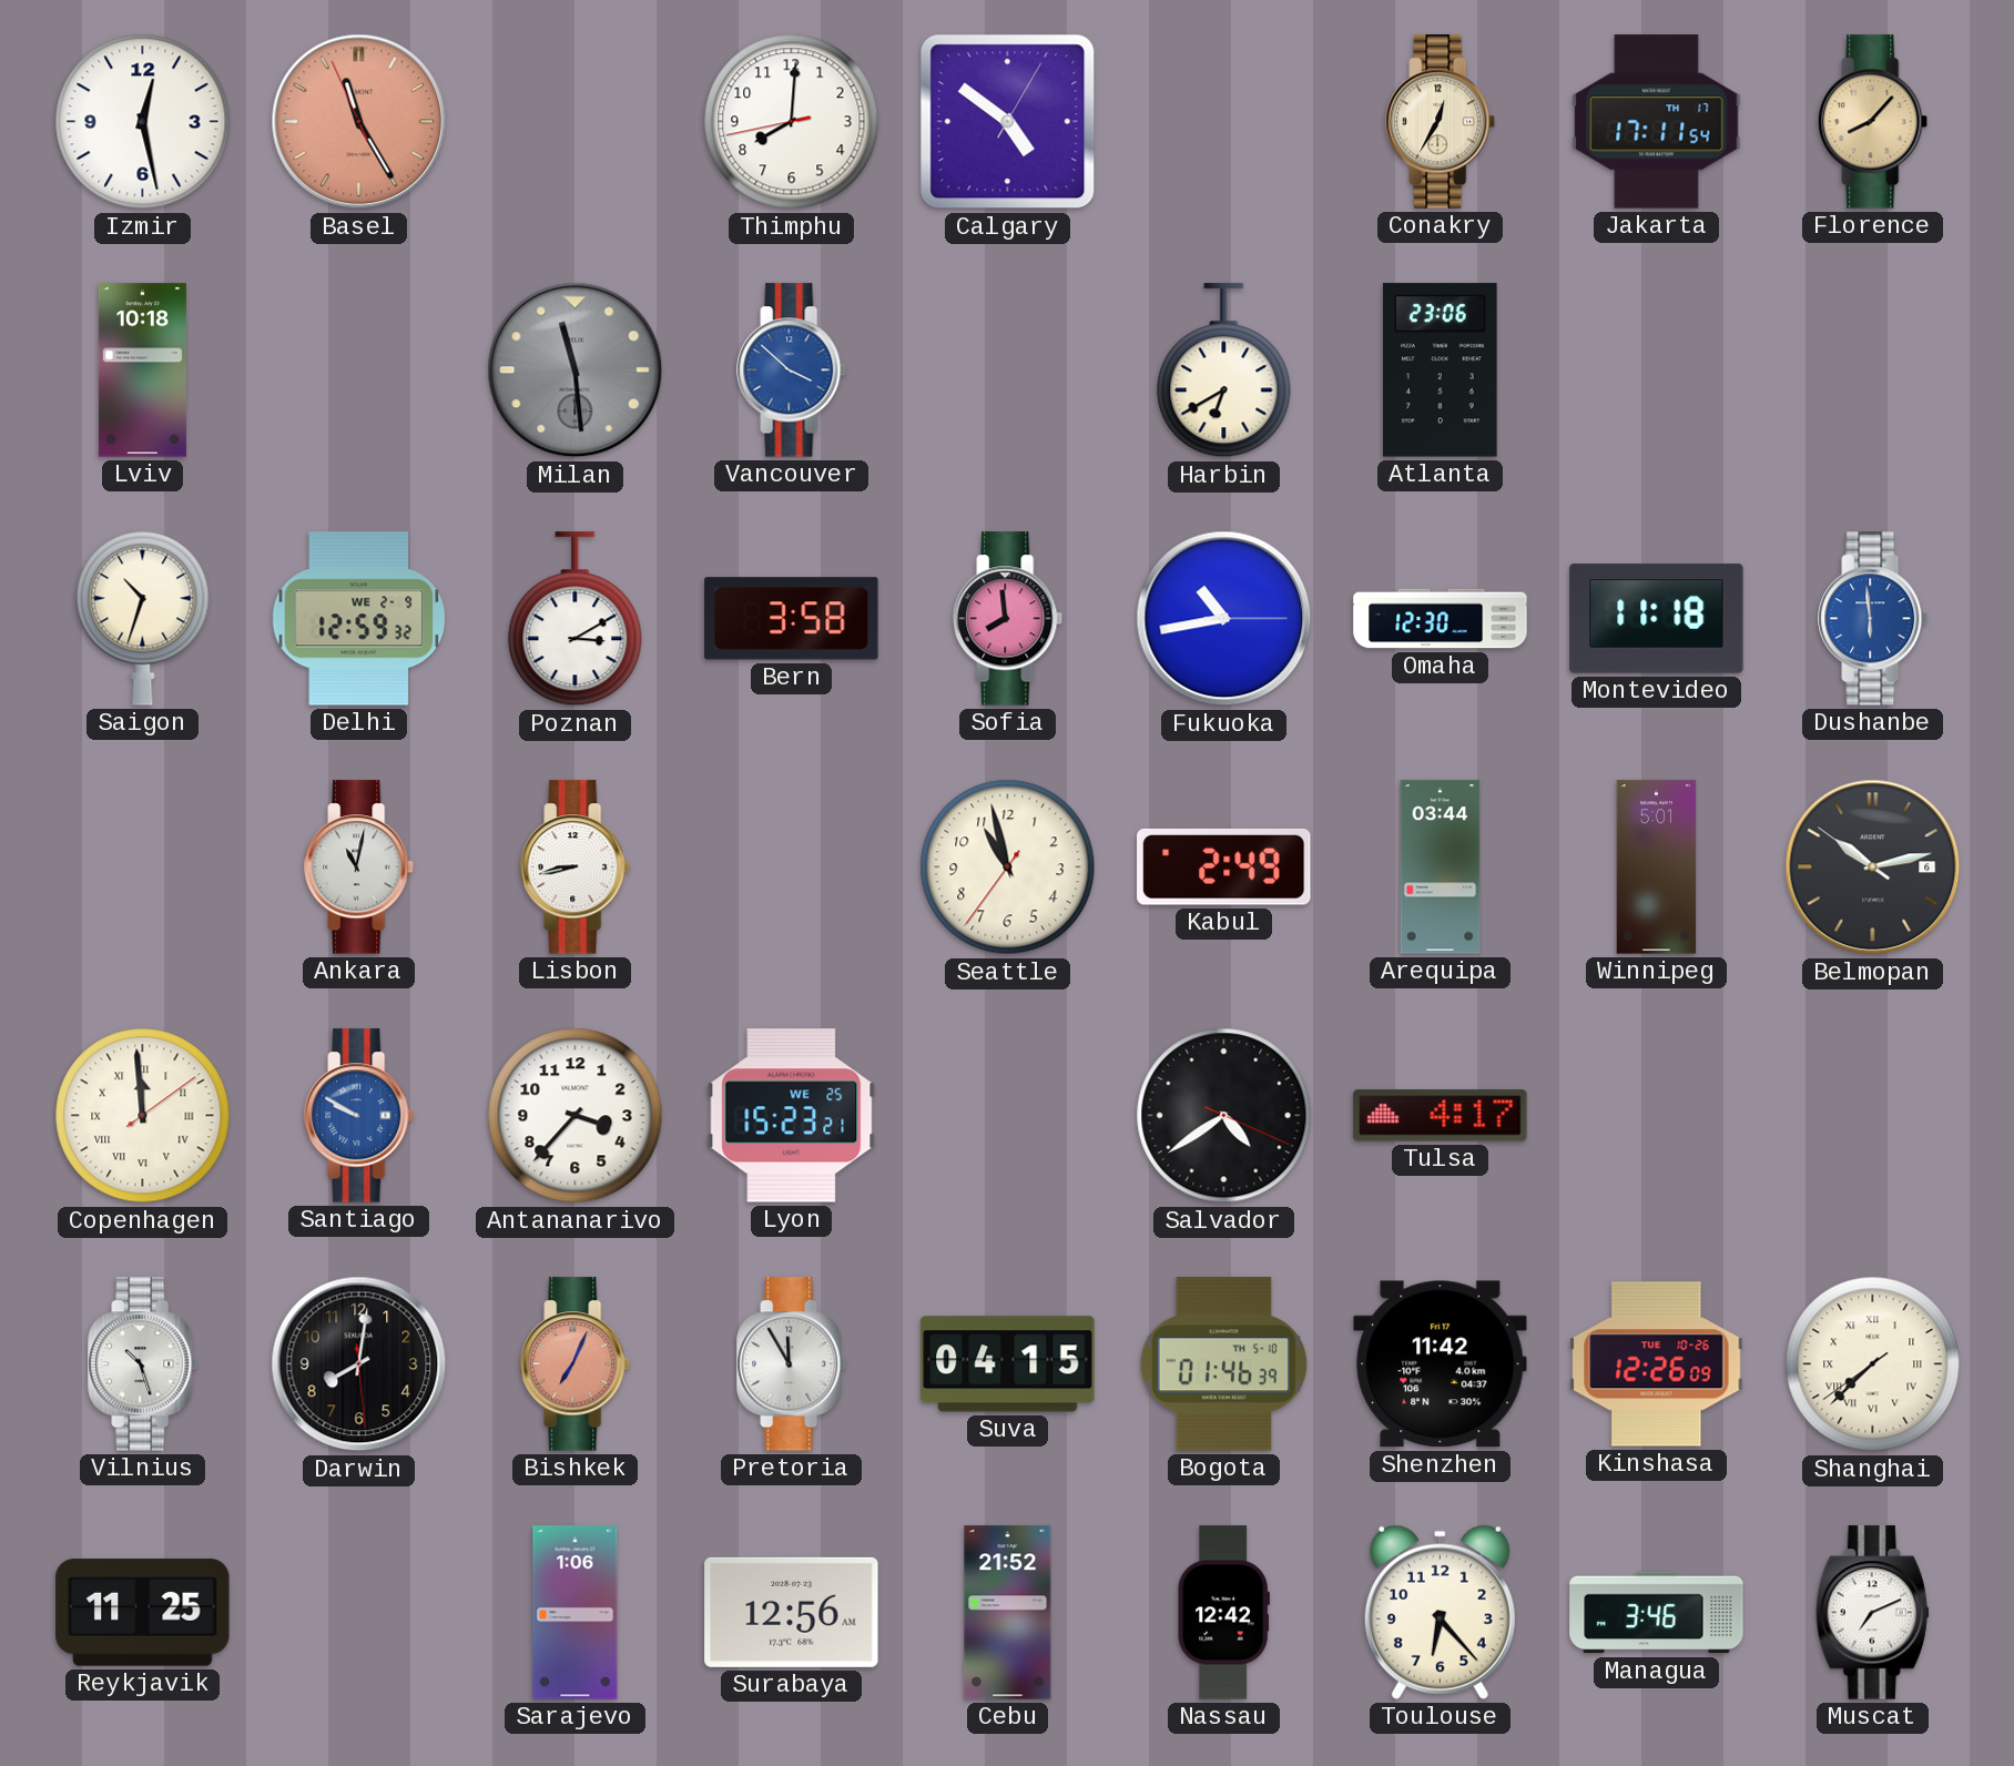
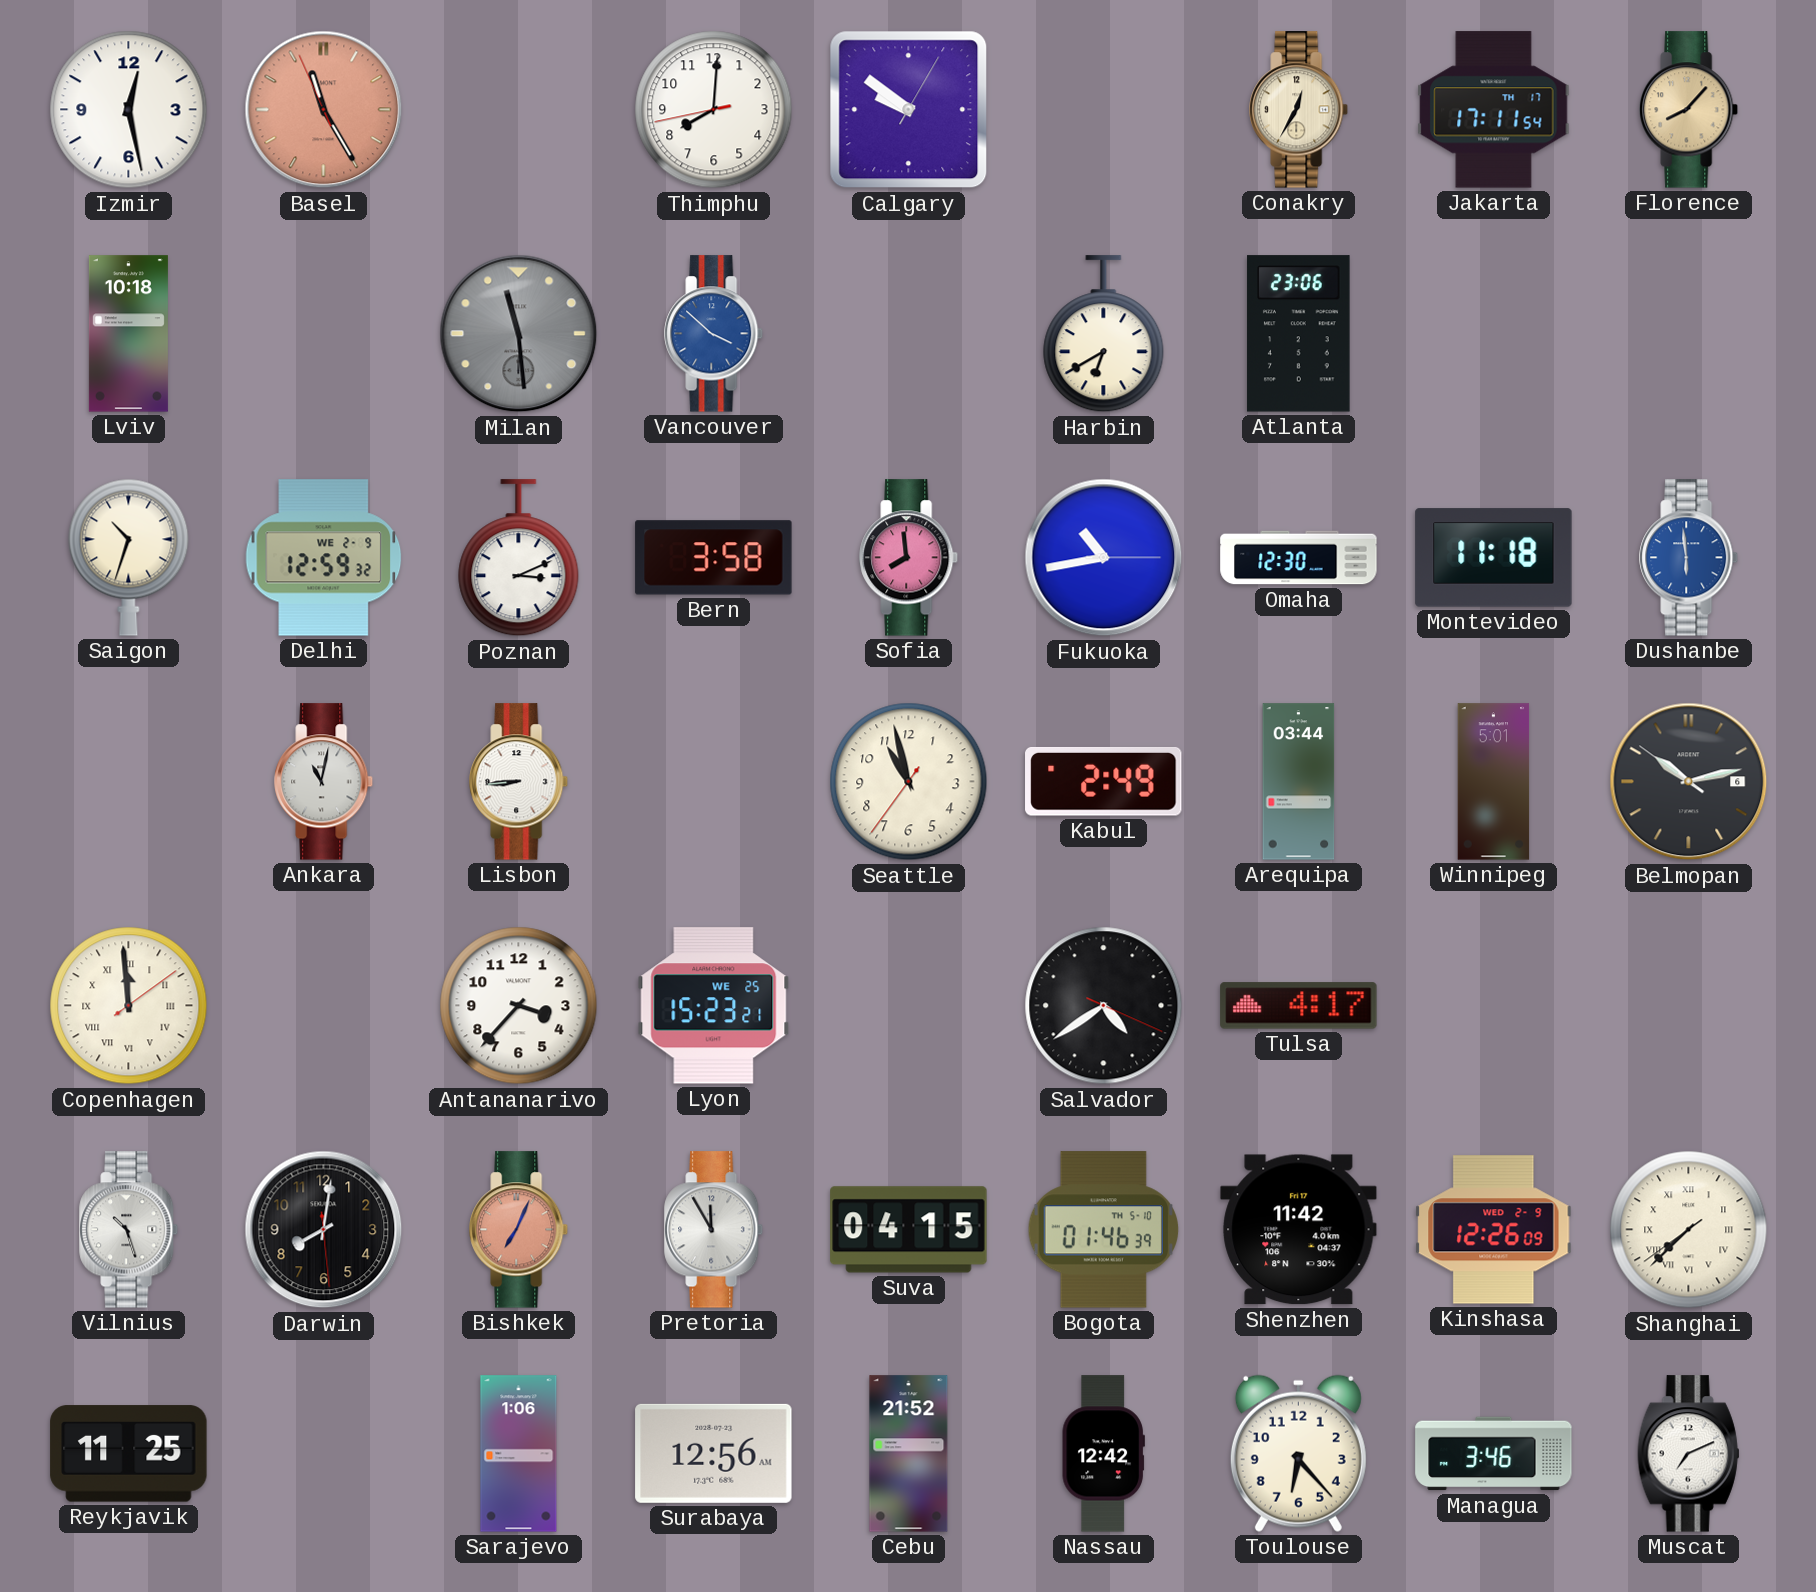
Calgary: 4:51 -> 9:51 (909, 110)
Poznan: 3:10 -> 3:11 (519, 558)
Lisbon: 8:43 -> 8:44 (519, 782)
Santiago: 9:50 -> none (359, 1116)
Kinshasa date: TUE 10-26 -> WED 2-9 (1494, 1230)
